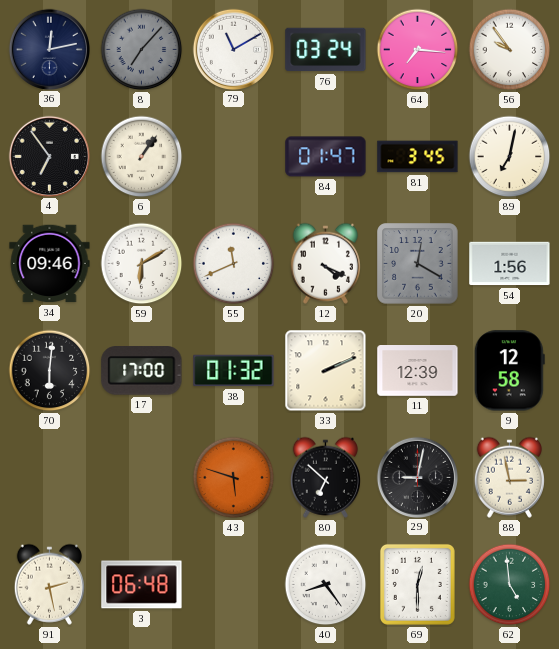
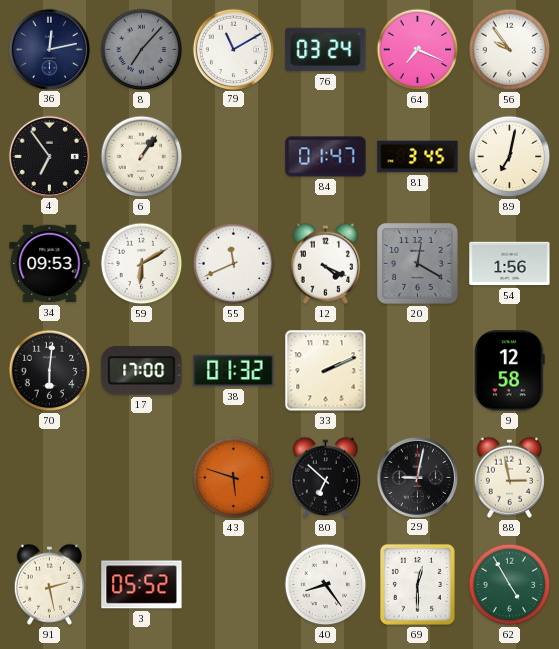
64: 7:16 -> 7:19 (418, 50)
34: 09:46 -> 09:53 (50, 264)
11: 12:39 -> none (418, 371)
3: 06:48 -> 05:52 (142, 585)
62: 4:59 -> 4:55 (510, 585)
